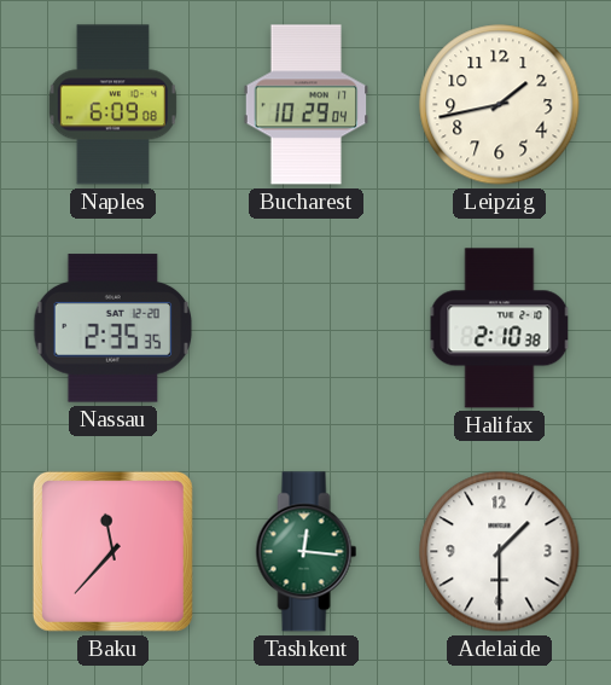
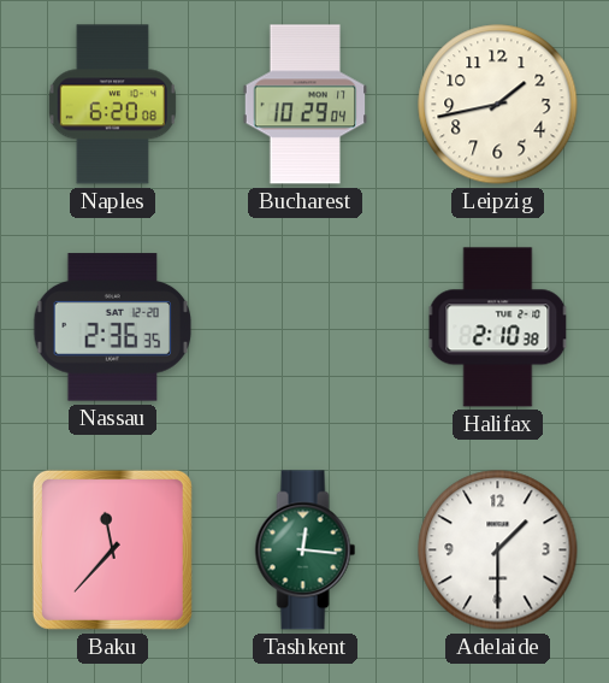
Naples: 6:09 -> 6:20 (112, 105)
Nassau: 2:35 -> 2:36 (113, 328)
